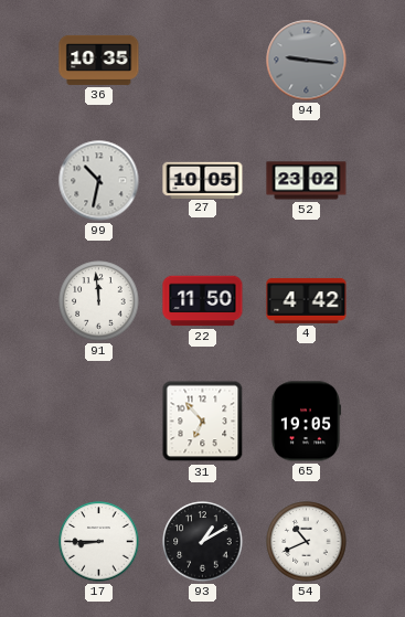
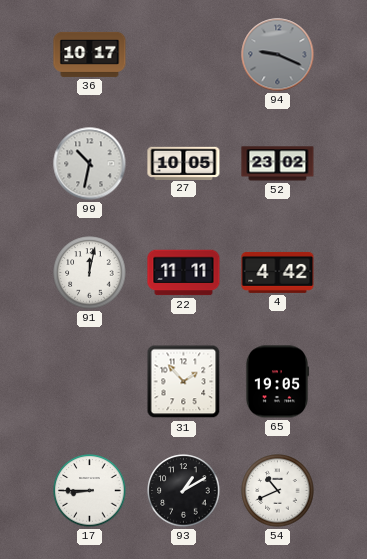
36: 10:35 -> 10:17 (90, 54)
94: 9:16 -> 9:19 (278, 55)
91: 11:59 -> 12:02 (90, 273)
22: 11:50 -> 11:11 (184, 273)
31: 6:53 -> 1:53 (184, 382)
